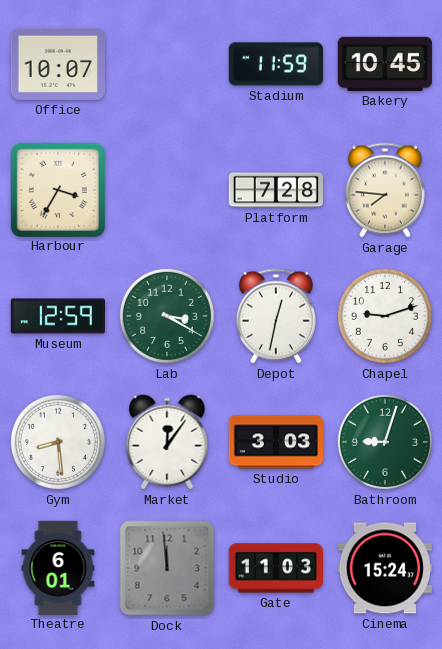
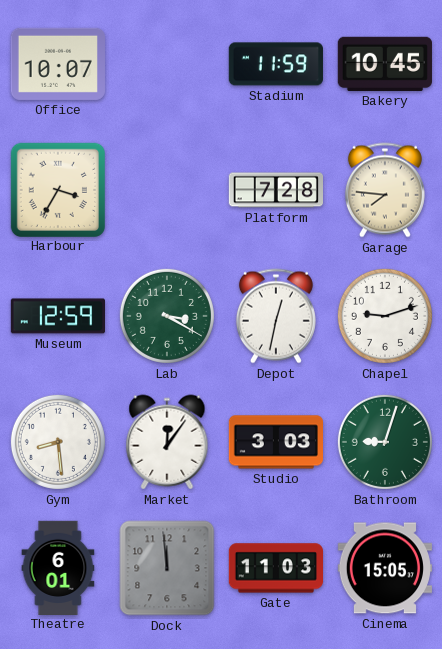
Cinema: 15:24 -> 15:05 (384, 568)
